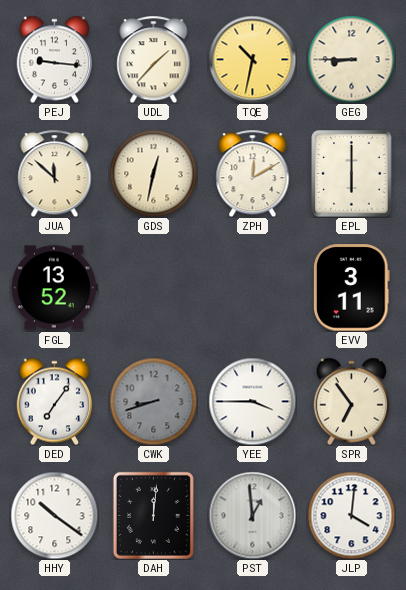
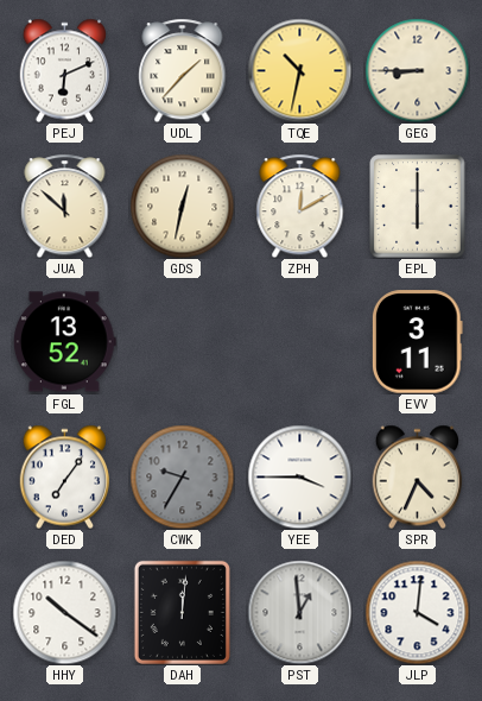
PEJ: 9:16 -> 6:11 (65, 70)
CWK: 8:42 -> 9:35 (182, 476)
SPR: 6:54 -> 4:34 (418, 476)
